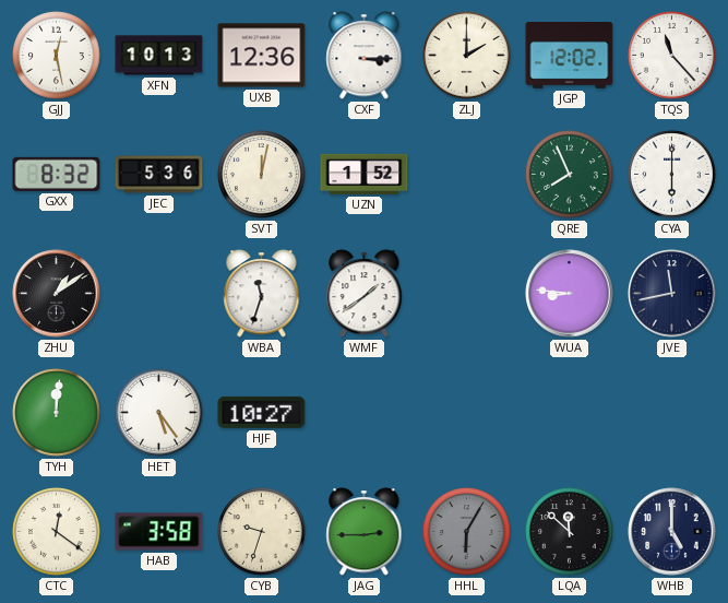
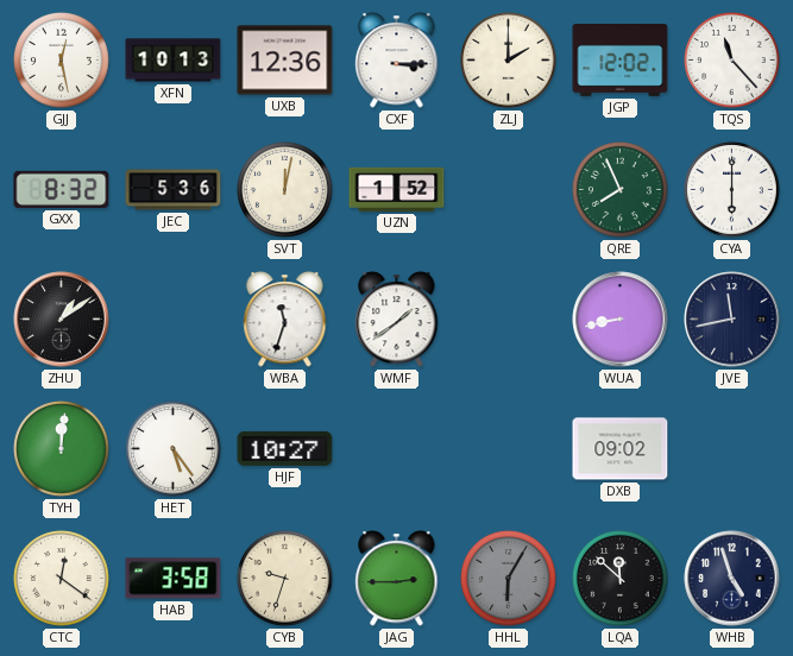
WUA: 8:46 -> 8:43 (621, 320)
DXB: none -> 09:02 (621, 449)
WHB: 5:00 -> 4:57 (732, 579)
